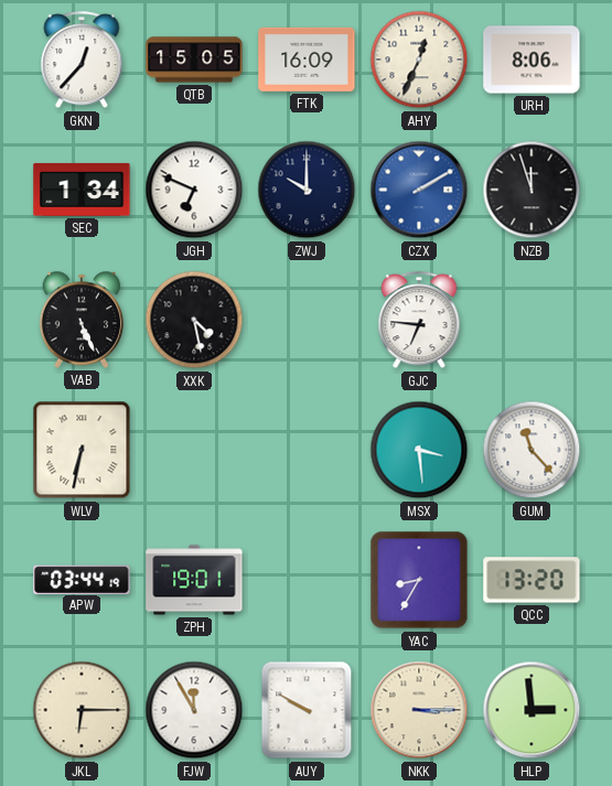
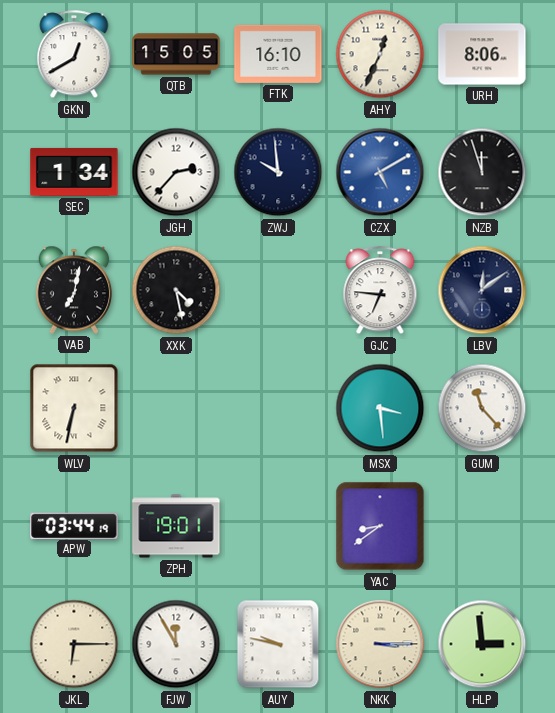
GKN: 12:37 -> 12:40 (74, 55)
FTK: 16:09 -> 16:10 (278, 54)
JGH: 6:49 -> 2:37 (176, 172)
ZWJ: 10:00 -> 9:59 (278, 172)
CZX: 2:10 -> 5:10 (380, 172)
VAB: 5:26 -> 7:02 (74, 290)
LBV: none -> 12:09 (482, 290)
YAC: 8:35 -> 8:39 (380, 526)
QCC: 13:20 -> none (532, 580)
AUY: 9:50 -> 9:47 (278, 644)
